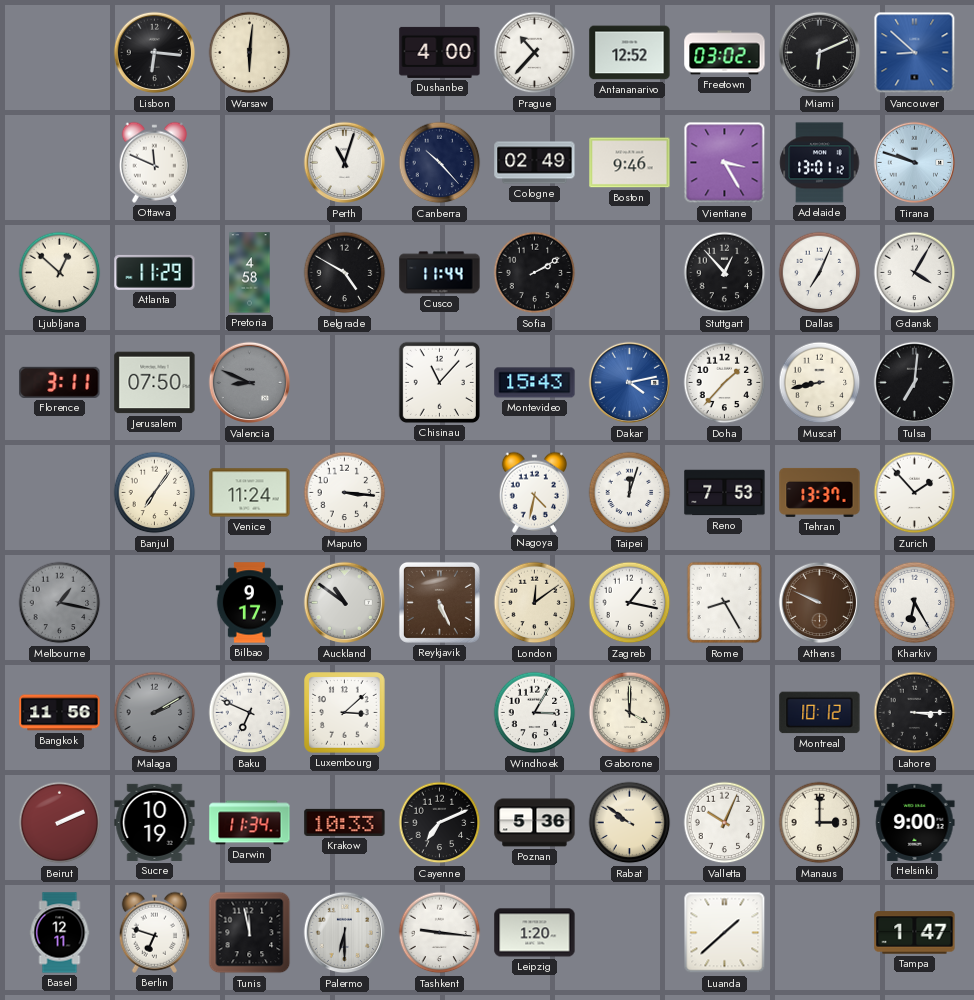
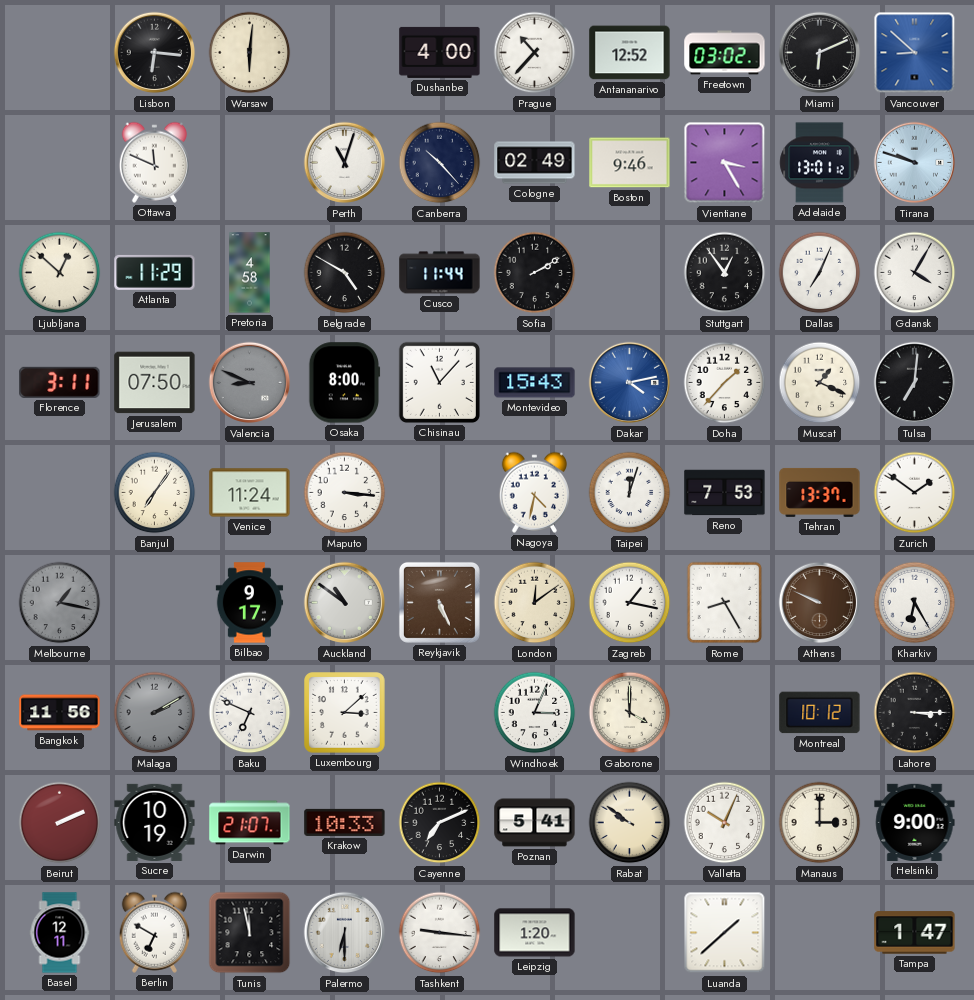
Stuttgart: 12:53 -> 12:54 (725, 273)
Osaka: none -> 8:00 (345, 383)
Muscat: 8:43 -> 1:19 (820, 383)
Zurich: 1:53 -> 1:51 (915, 493)
Windhoek: 3:05 -> 3:04 (535, 713)
Darwin: 11:34 -> 21:07 (250, 823)
Poznan: 5:36 -> 5:41 (535, 823)
Berlin: 6:48 -> 6:50 (154, 932)
